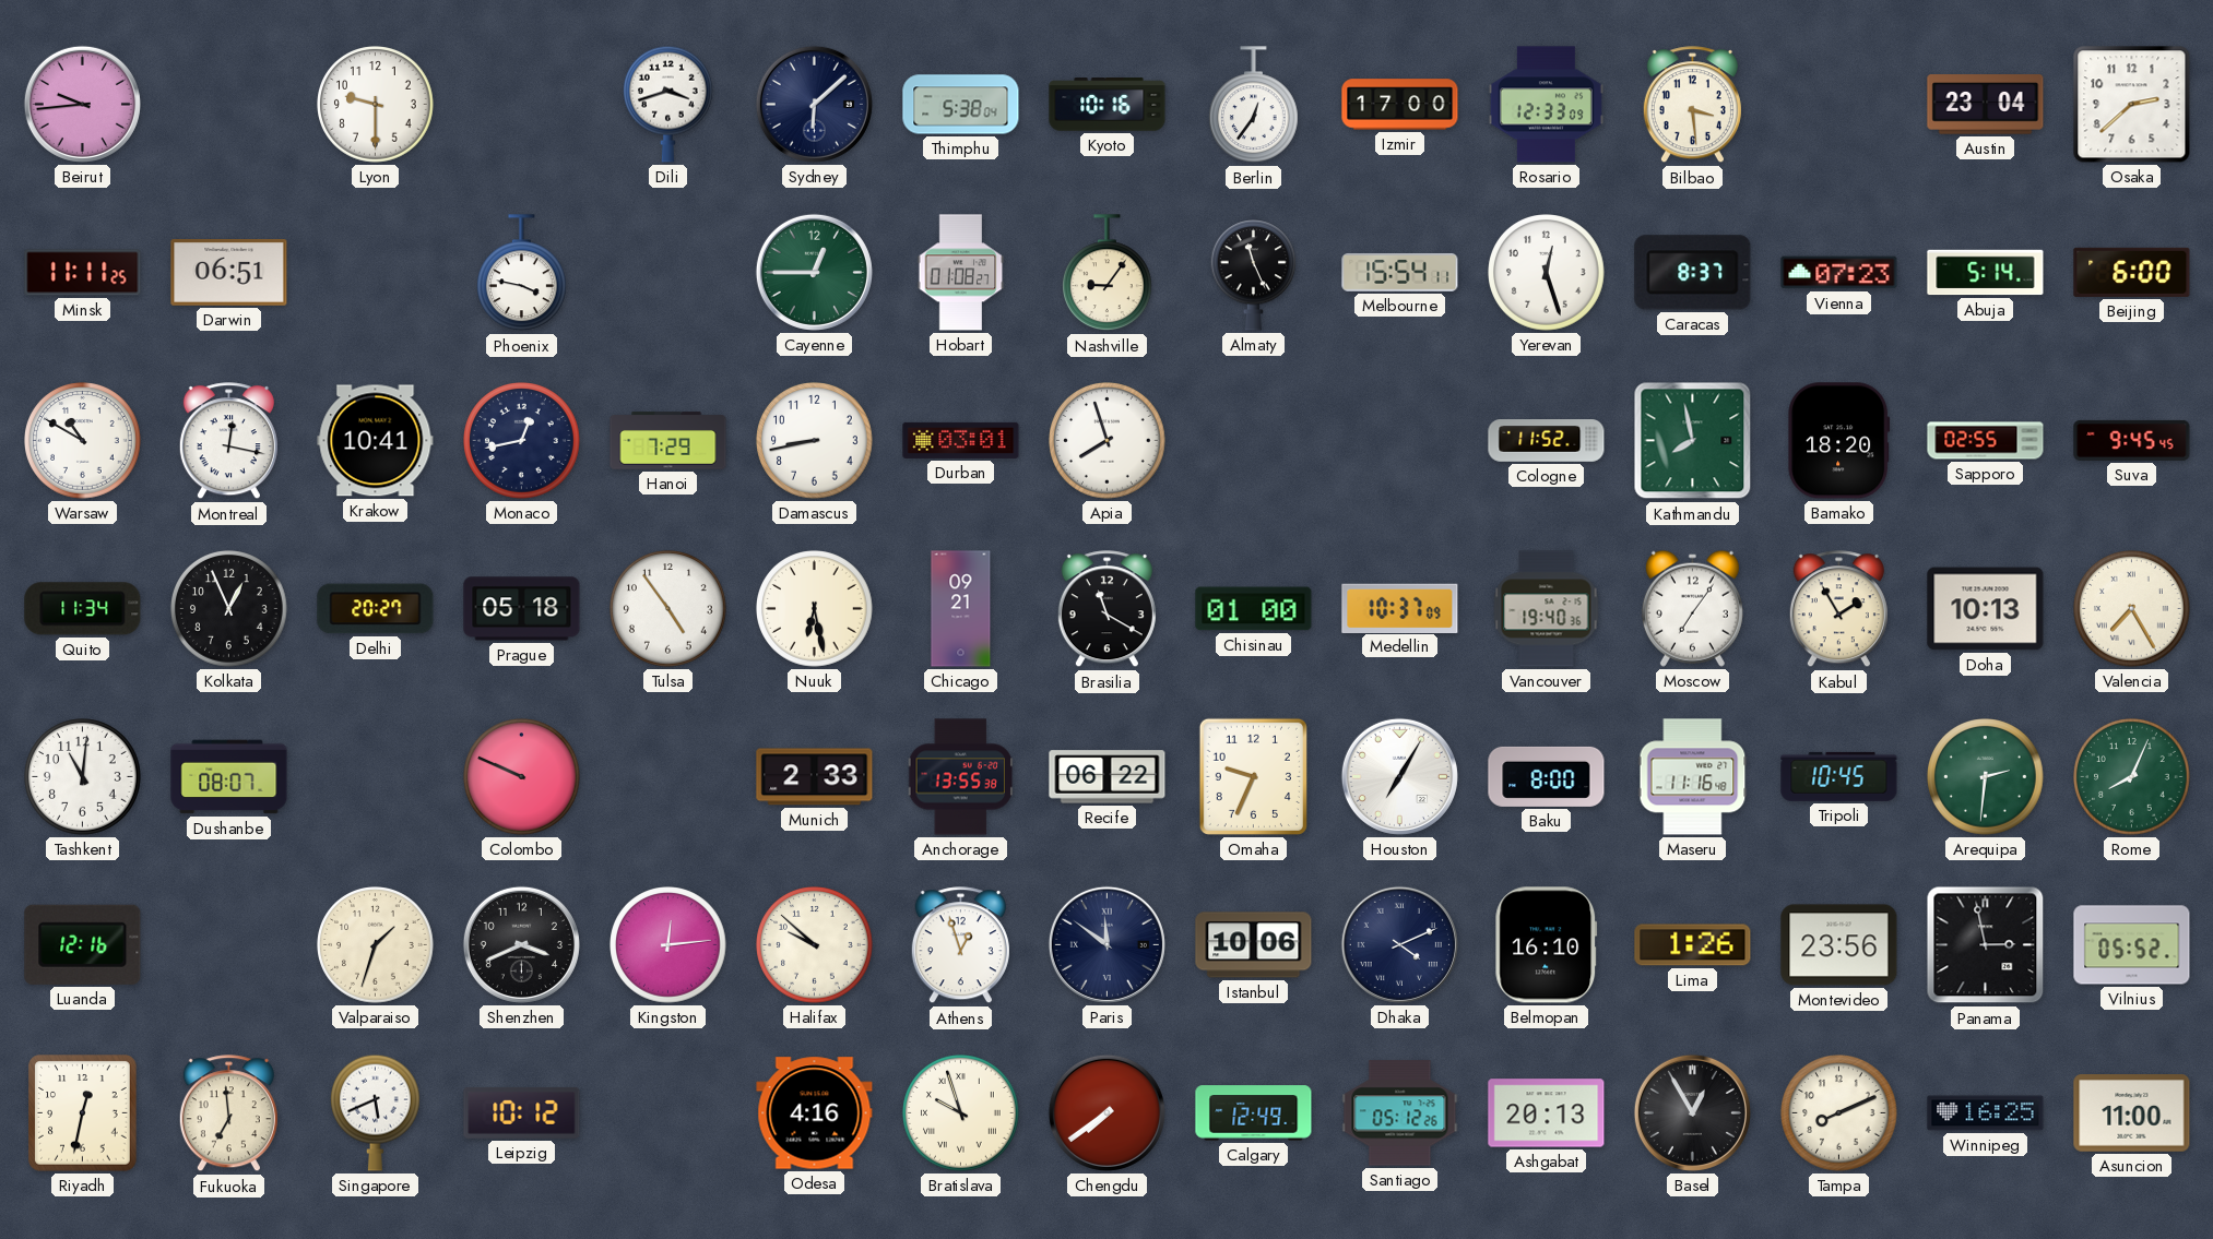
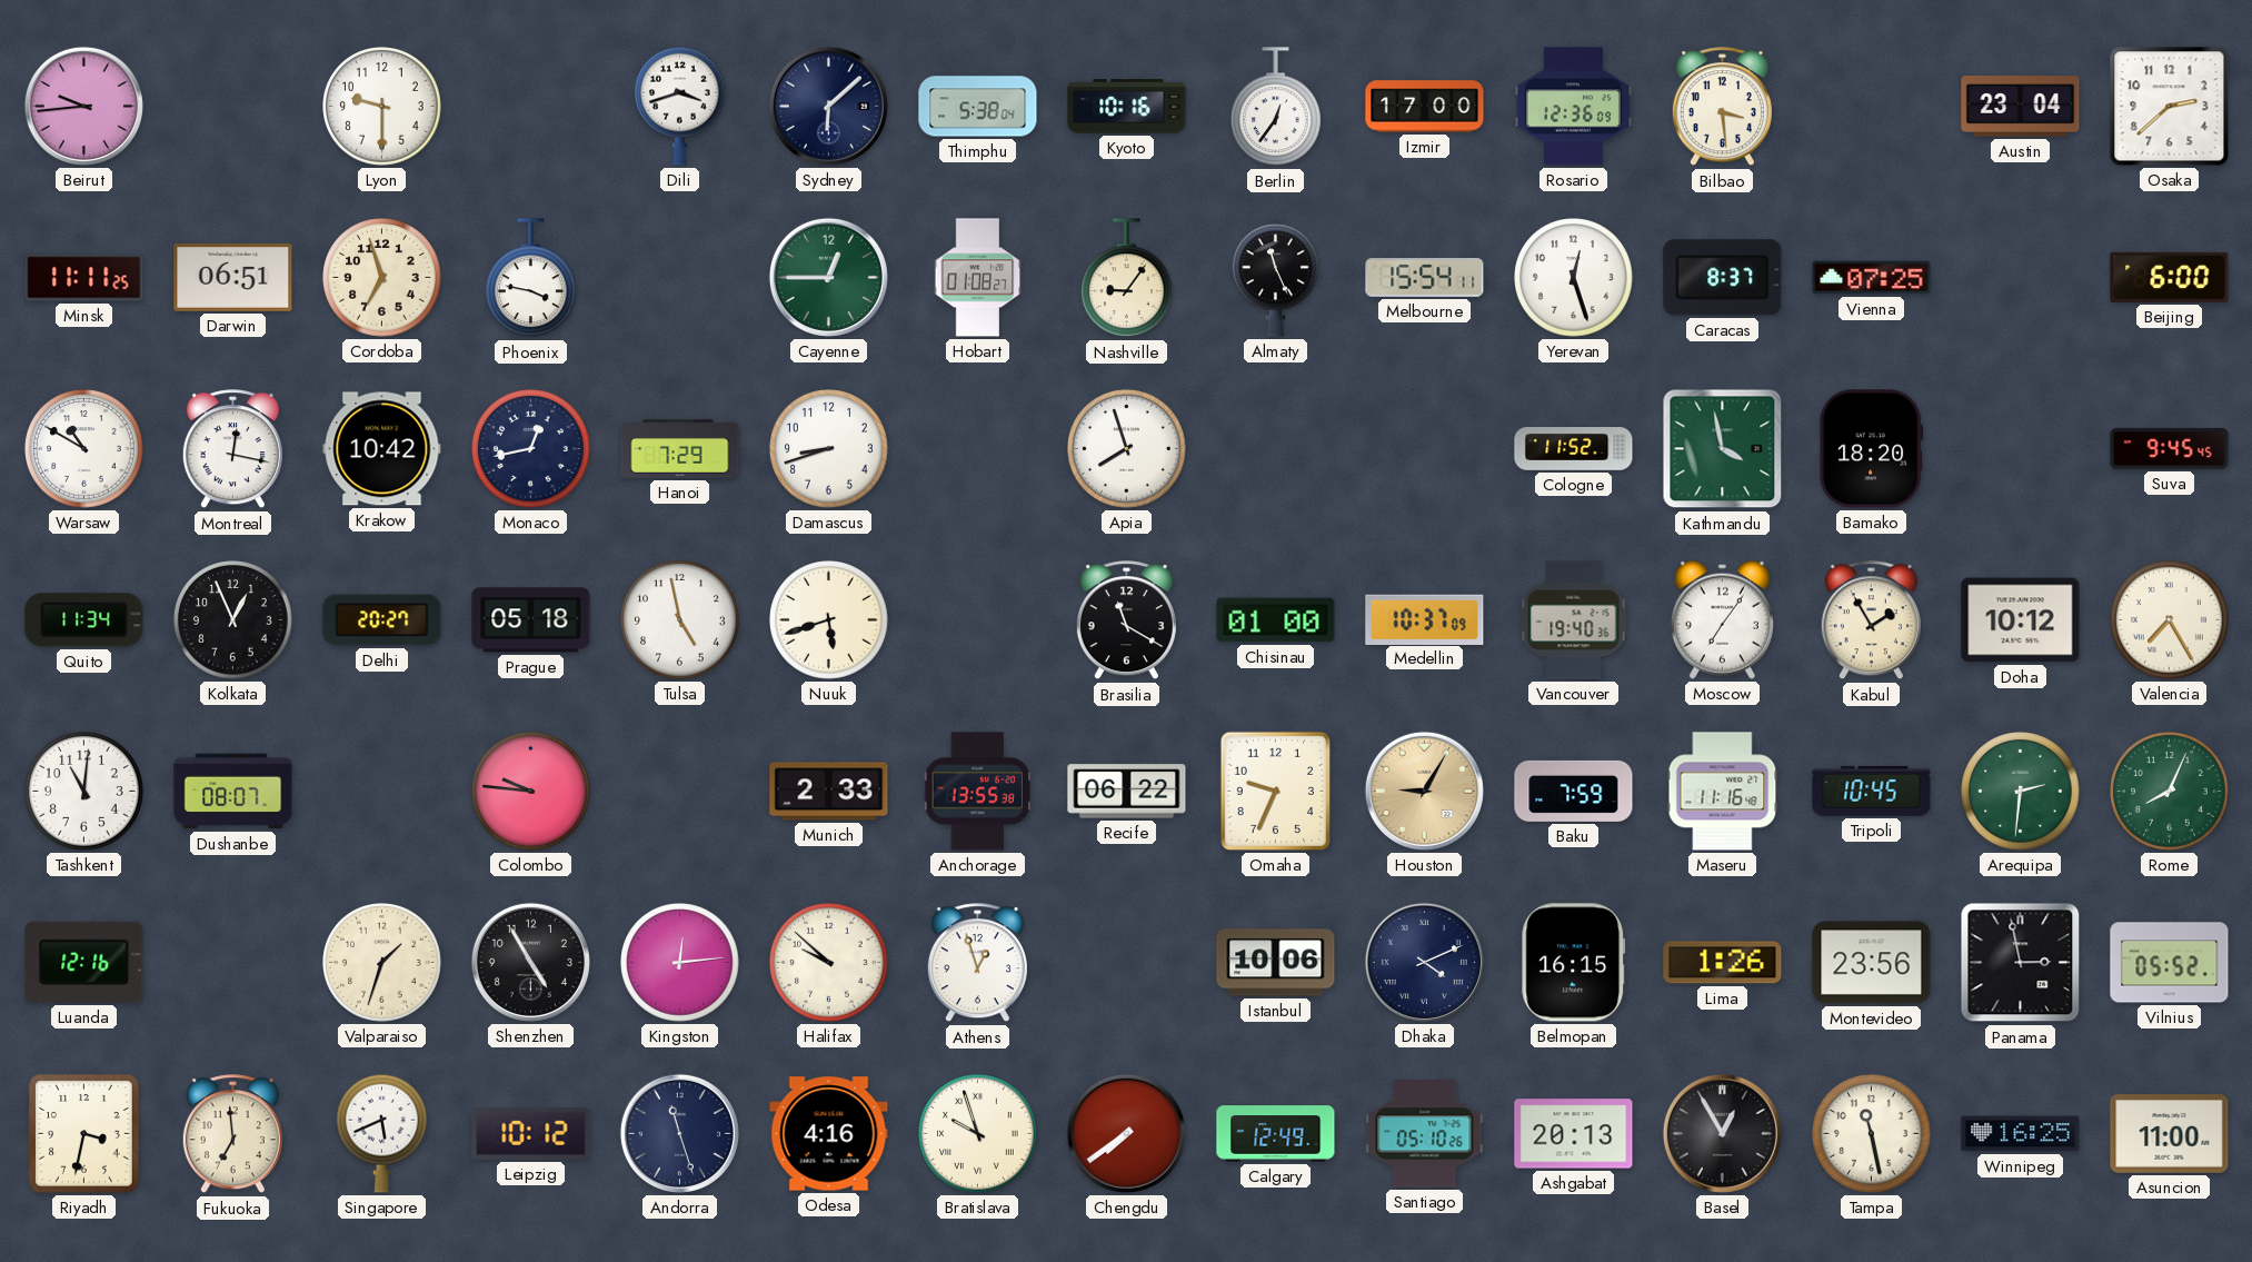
Rosario: 12:33 -> 12:36 (1573, 107)
Cordoba: none -> 6:57 (382, 278)
Vienna: 07:23 -> 07:25 (1872, 278)
Abuja: 5:14 -> none (1986, 273)
Krakow: 10:41 -> 10:42 (382, 449)
Damascus: 8:43 -> 8:42 (829, 449)
Durban: 03:01 -> none (961, 440)
Kathmandu: 7:58 -> 3:58 (1723, 449)
Sapporo: 02:55 -> none (1986, 441)
Tulsa: 4:54 -> 4:58 (680, 620)
Nuuk: 6:28 -> 5:42 (829, 620)
Chicago: 09:21 -> none (961, 609)
Doha: 10:13 -> 10:12 (2021, 620)
Colombo: 9:49 -> 9:46 (531, 792)
Houston: 7:05 -> 9:05 (1424, 791)
Houston dial: white -> champagne (1424, 791)
Baku: 8:00 -> 7:59 (1574, 791)
Shenzhen: 3:41 -> 4:55 (530, 962)
Paris: 11:51 -> none (1106, 944)
Belmopan: 16:10 -> 16:15 (1574, 963)
Riyadh: 12:32 -> 3:32 (84, 1134)
Andorra: none -> 11:27 (679, 1133)
Santiago: 05:12 -> 05:10 (1425, 1134)
Tampa: 8:11 -> 11:28 (1872, 1134)
